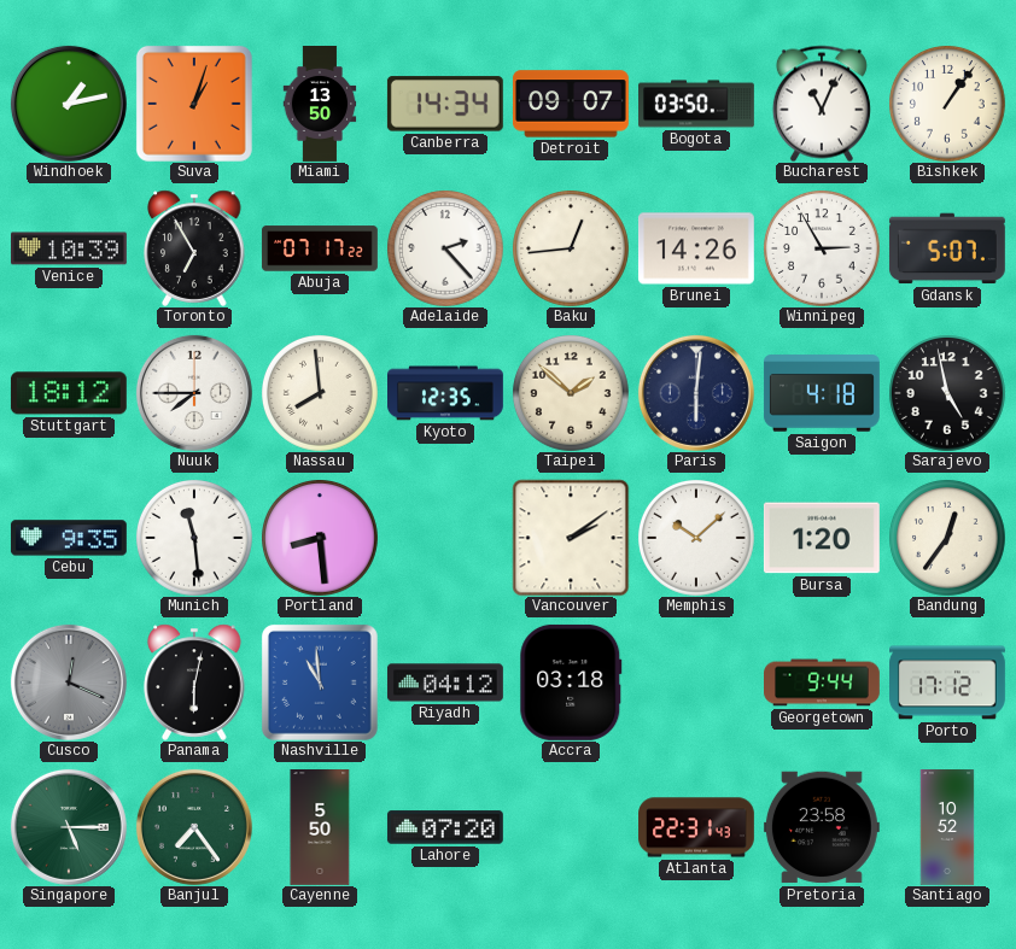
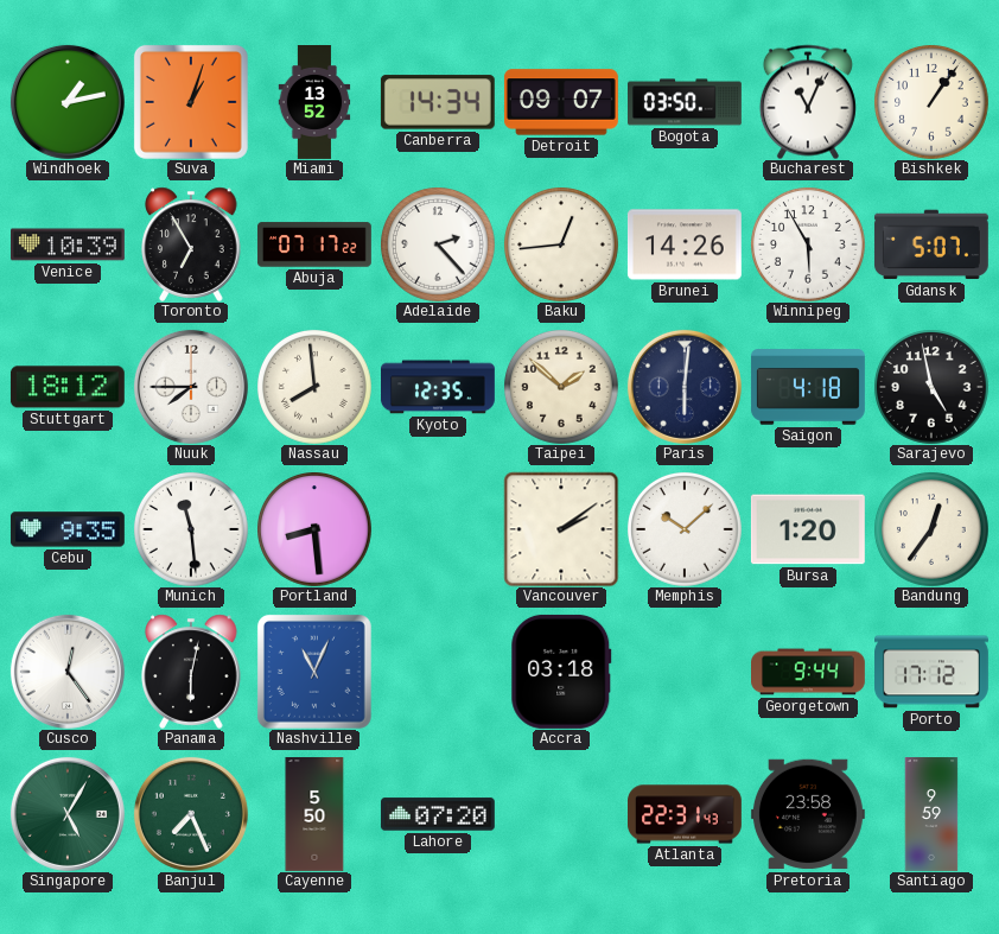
Miami: 13:50 -> 13:52 (314, 103)
Winnipeg: 2:55 -> 5:55 (808, 244)
Cusco: 12:19 -> 12:24 (68, 672)
Cusco dial: grey -> white (68, 672)
Nashville: 10:59 -> 11:04 (314, 672)
Riyadh: 04:12 -> none (445, 683)
Singapore: 5:15 -> 5:05 (68, 814)
Banjul: 7:24 -> 7:26 (191, 814)
Santiago: 10:52 -> 9:59 (931, 815)
